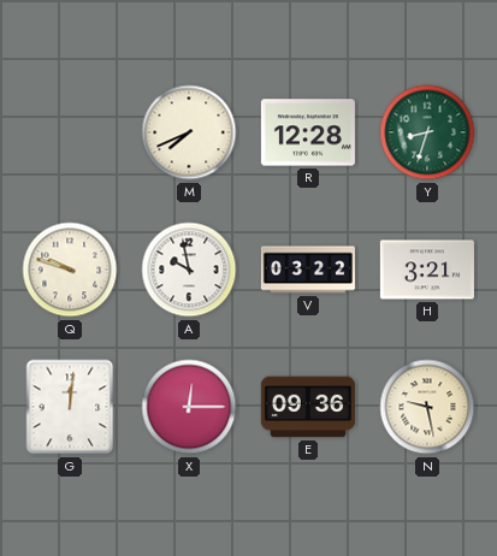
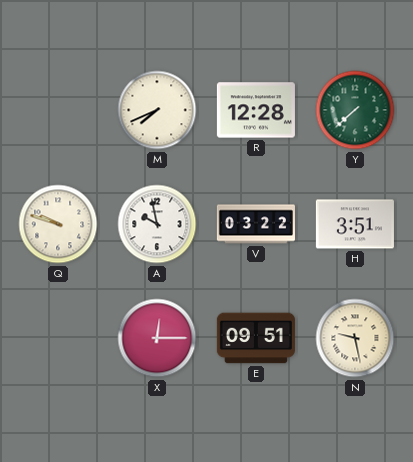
Y: 8:33 -> 7:38 (355, 110)
H: 3:21 -> 3:51 (355, 224)
G: 12:01 -> none (70, 407)
E: 09:36 -> 09:51 (256, 338)
